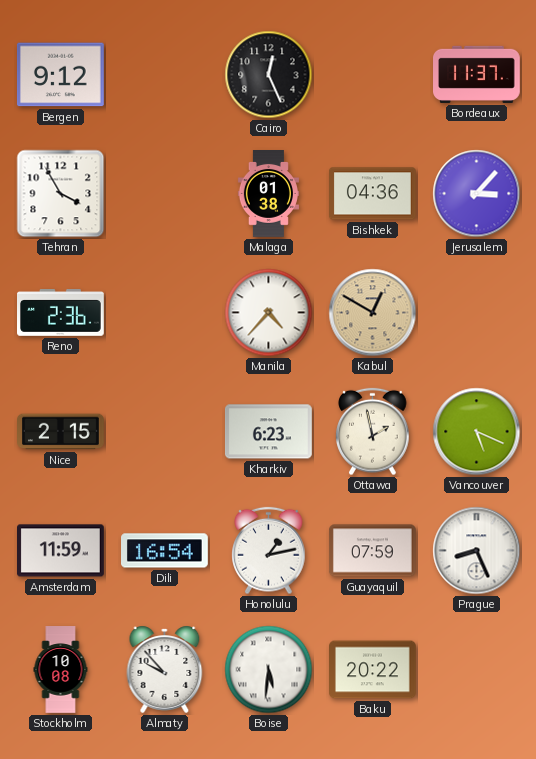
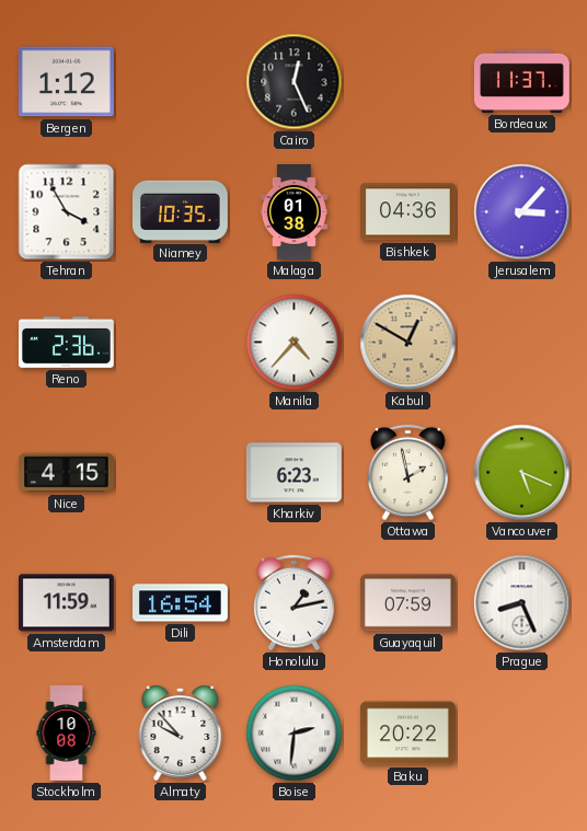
Bergen: 9:12 -> 1:12 (66, 82)
Niamey: none -> 10:35 (181, 211)
Nice: 2:15 -> 4:15 (67, 473)
Boise: 5:31 -> 2:31 (295, 734)
